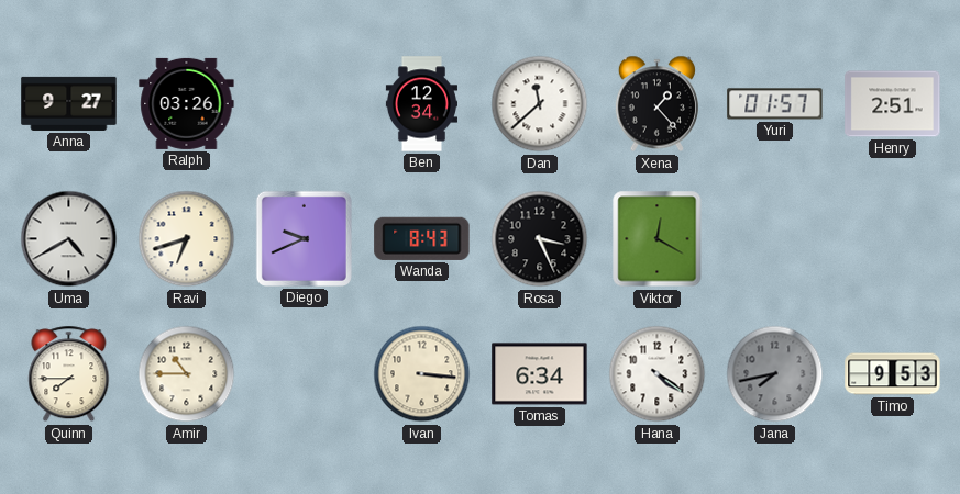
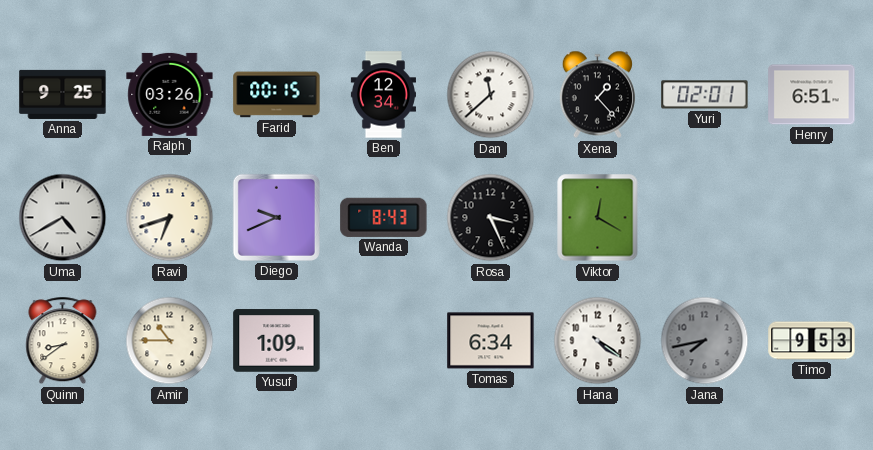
Anna: 9:27 -> 9:25 (63, 94)
Farid: none -> 00:15 (277, 95)
Yuri: 01:57 -> 02:01 (705, 95)
Henry: 2:51 -> 6:51 (812, 95)
Quinn: 7:45 -> 8:39 (63, 341)
Yusuf: none -> 1:09 (277, 341)
Ivan: 3:16 -> none (422, 374)
